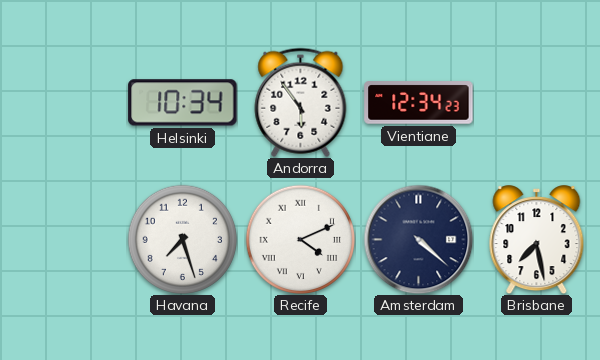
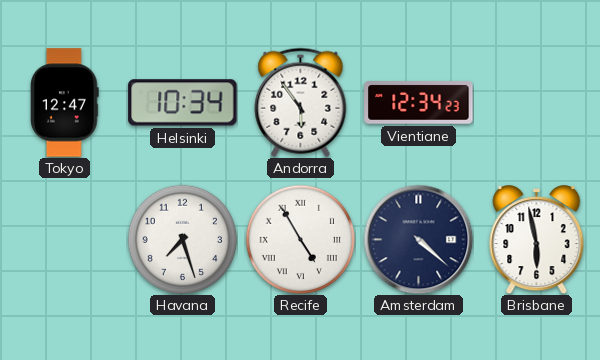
Tokyo: none -> 12:47 (65, 103)
Recife: 4:11 -> 4:55 (300, 239)
Brisbane: 7:28 -> 5:58 (537, 240)
